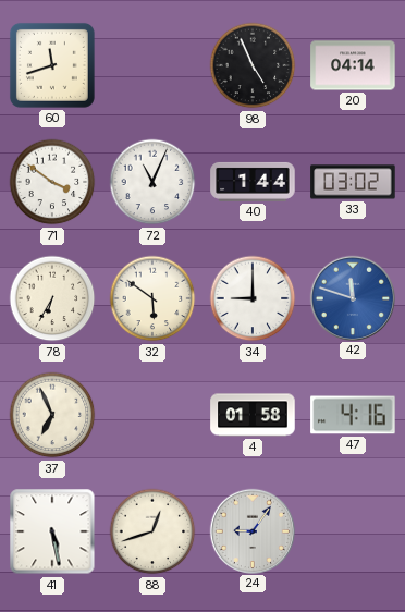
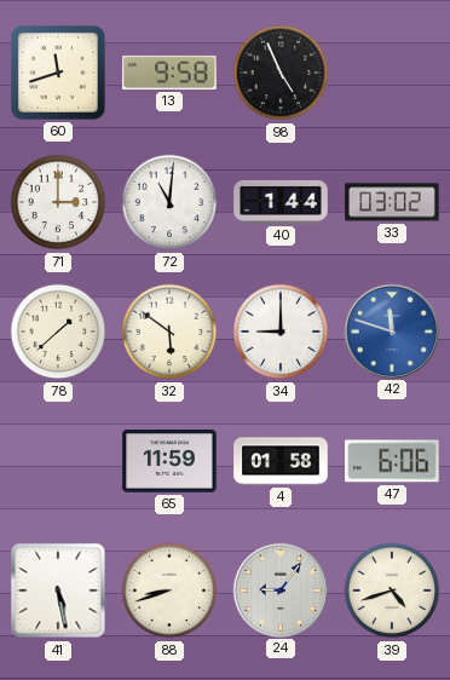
13: none -> 9:58 (169, 73)
20: 04:14 -> none (353, 65)
71: 3:51 -> 3:00 (58, 202)
72: 11:04 -> 11:01 (169, 202)
78: 6:35 -> 1:38 (58, 332)
37: 6:56 -> none (52, 415)
65: none -> 11:59 (169, 461)
47: 4:16 -> 6:06 (392, 461)
88: 12:42 -> 8:42 (169, 590)
39: none -> 4:42 (392, 590)
